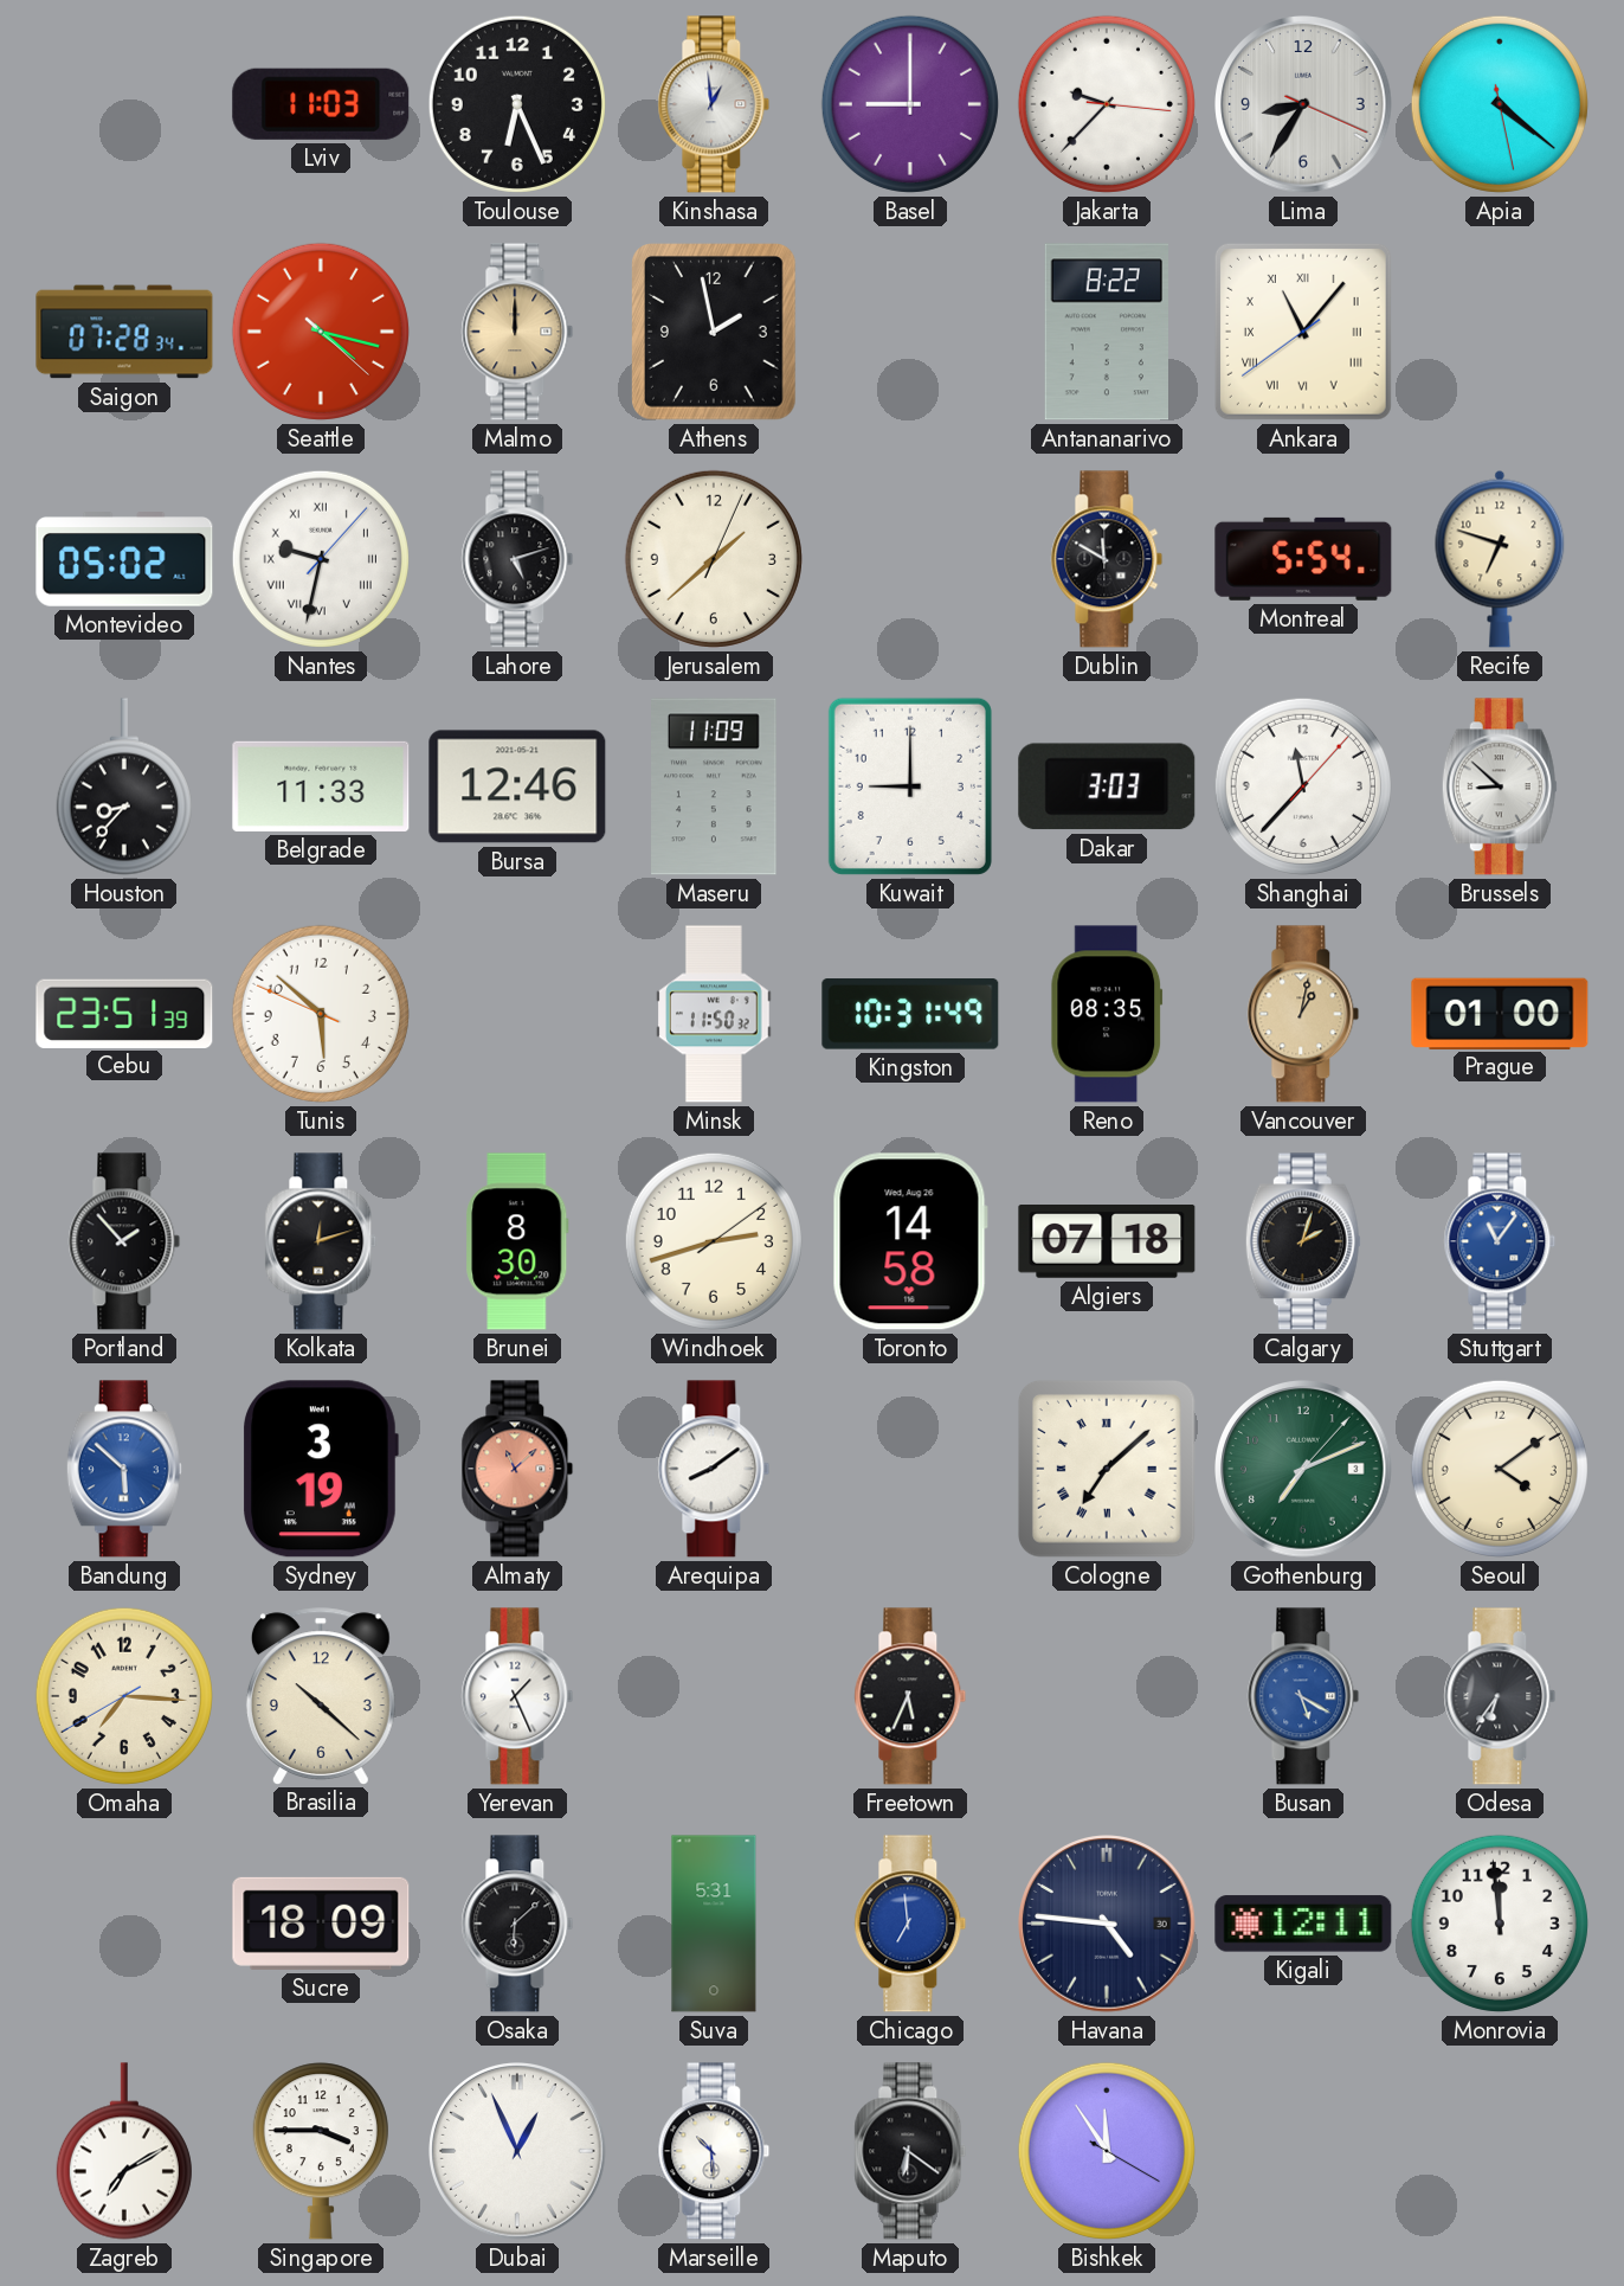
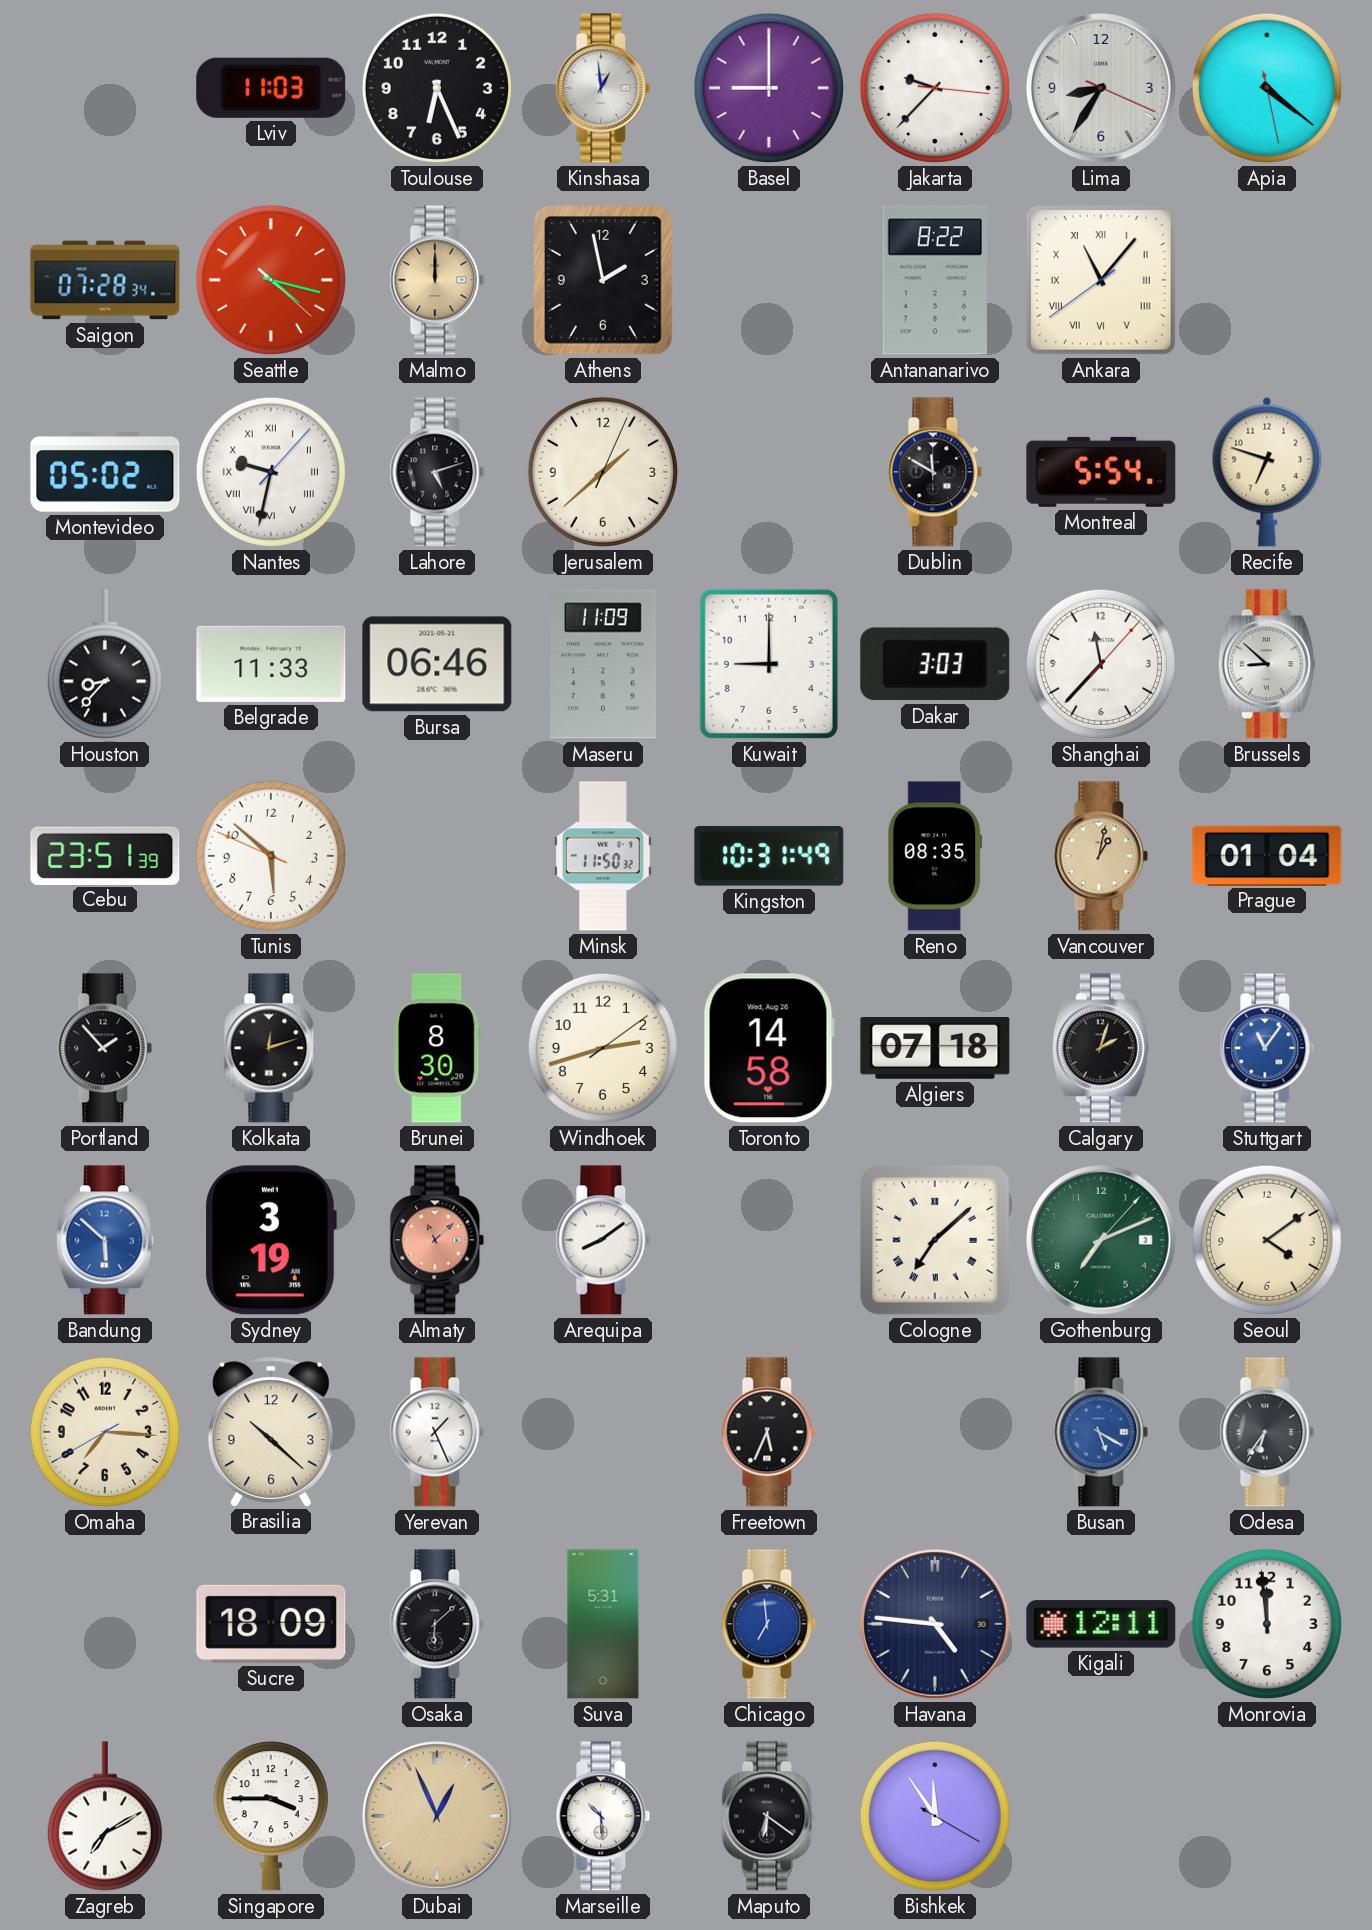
Bursa: 12:46 -> 06:46 (437, 664)
Prague: 01:00 -> 01:04 (1267, 855)
Dubai dial: white -> champagne (437, 1816)
